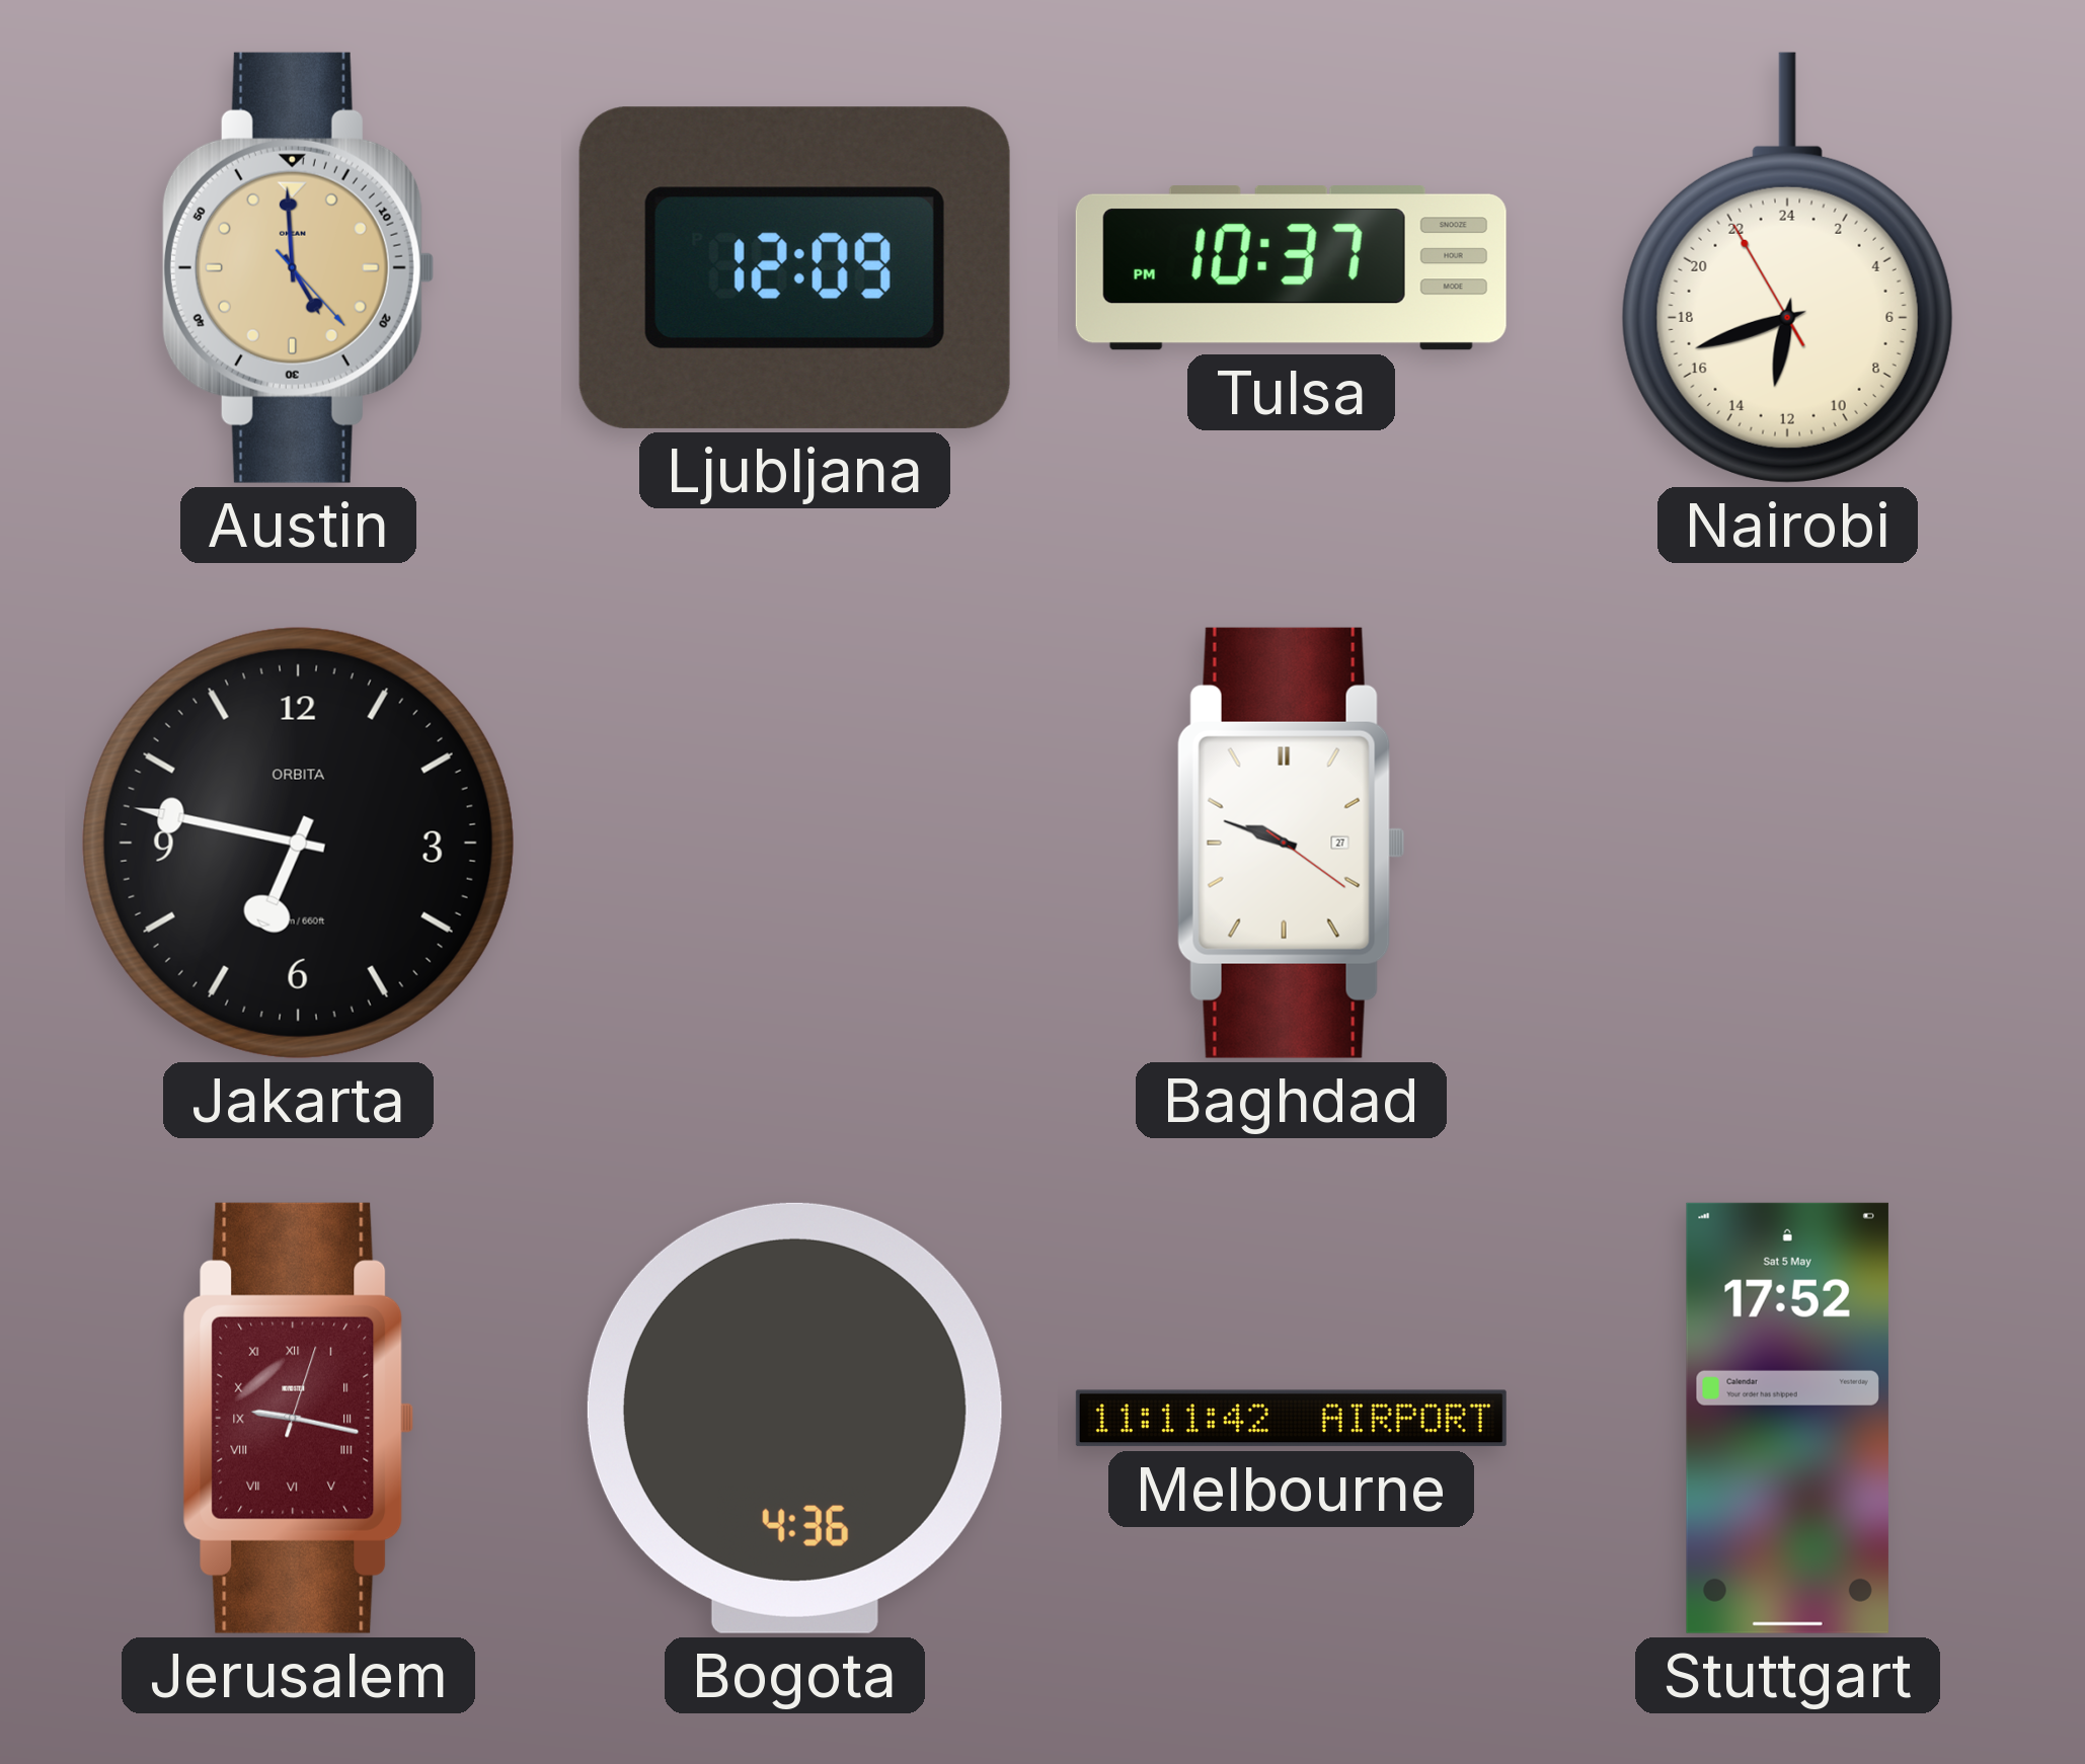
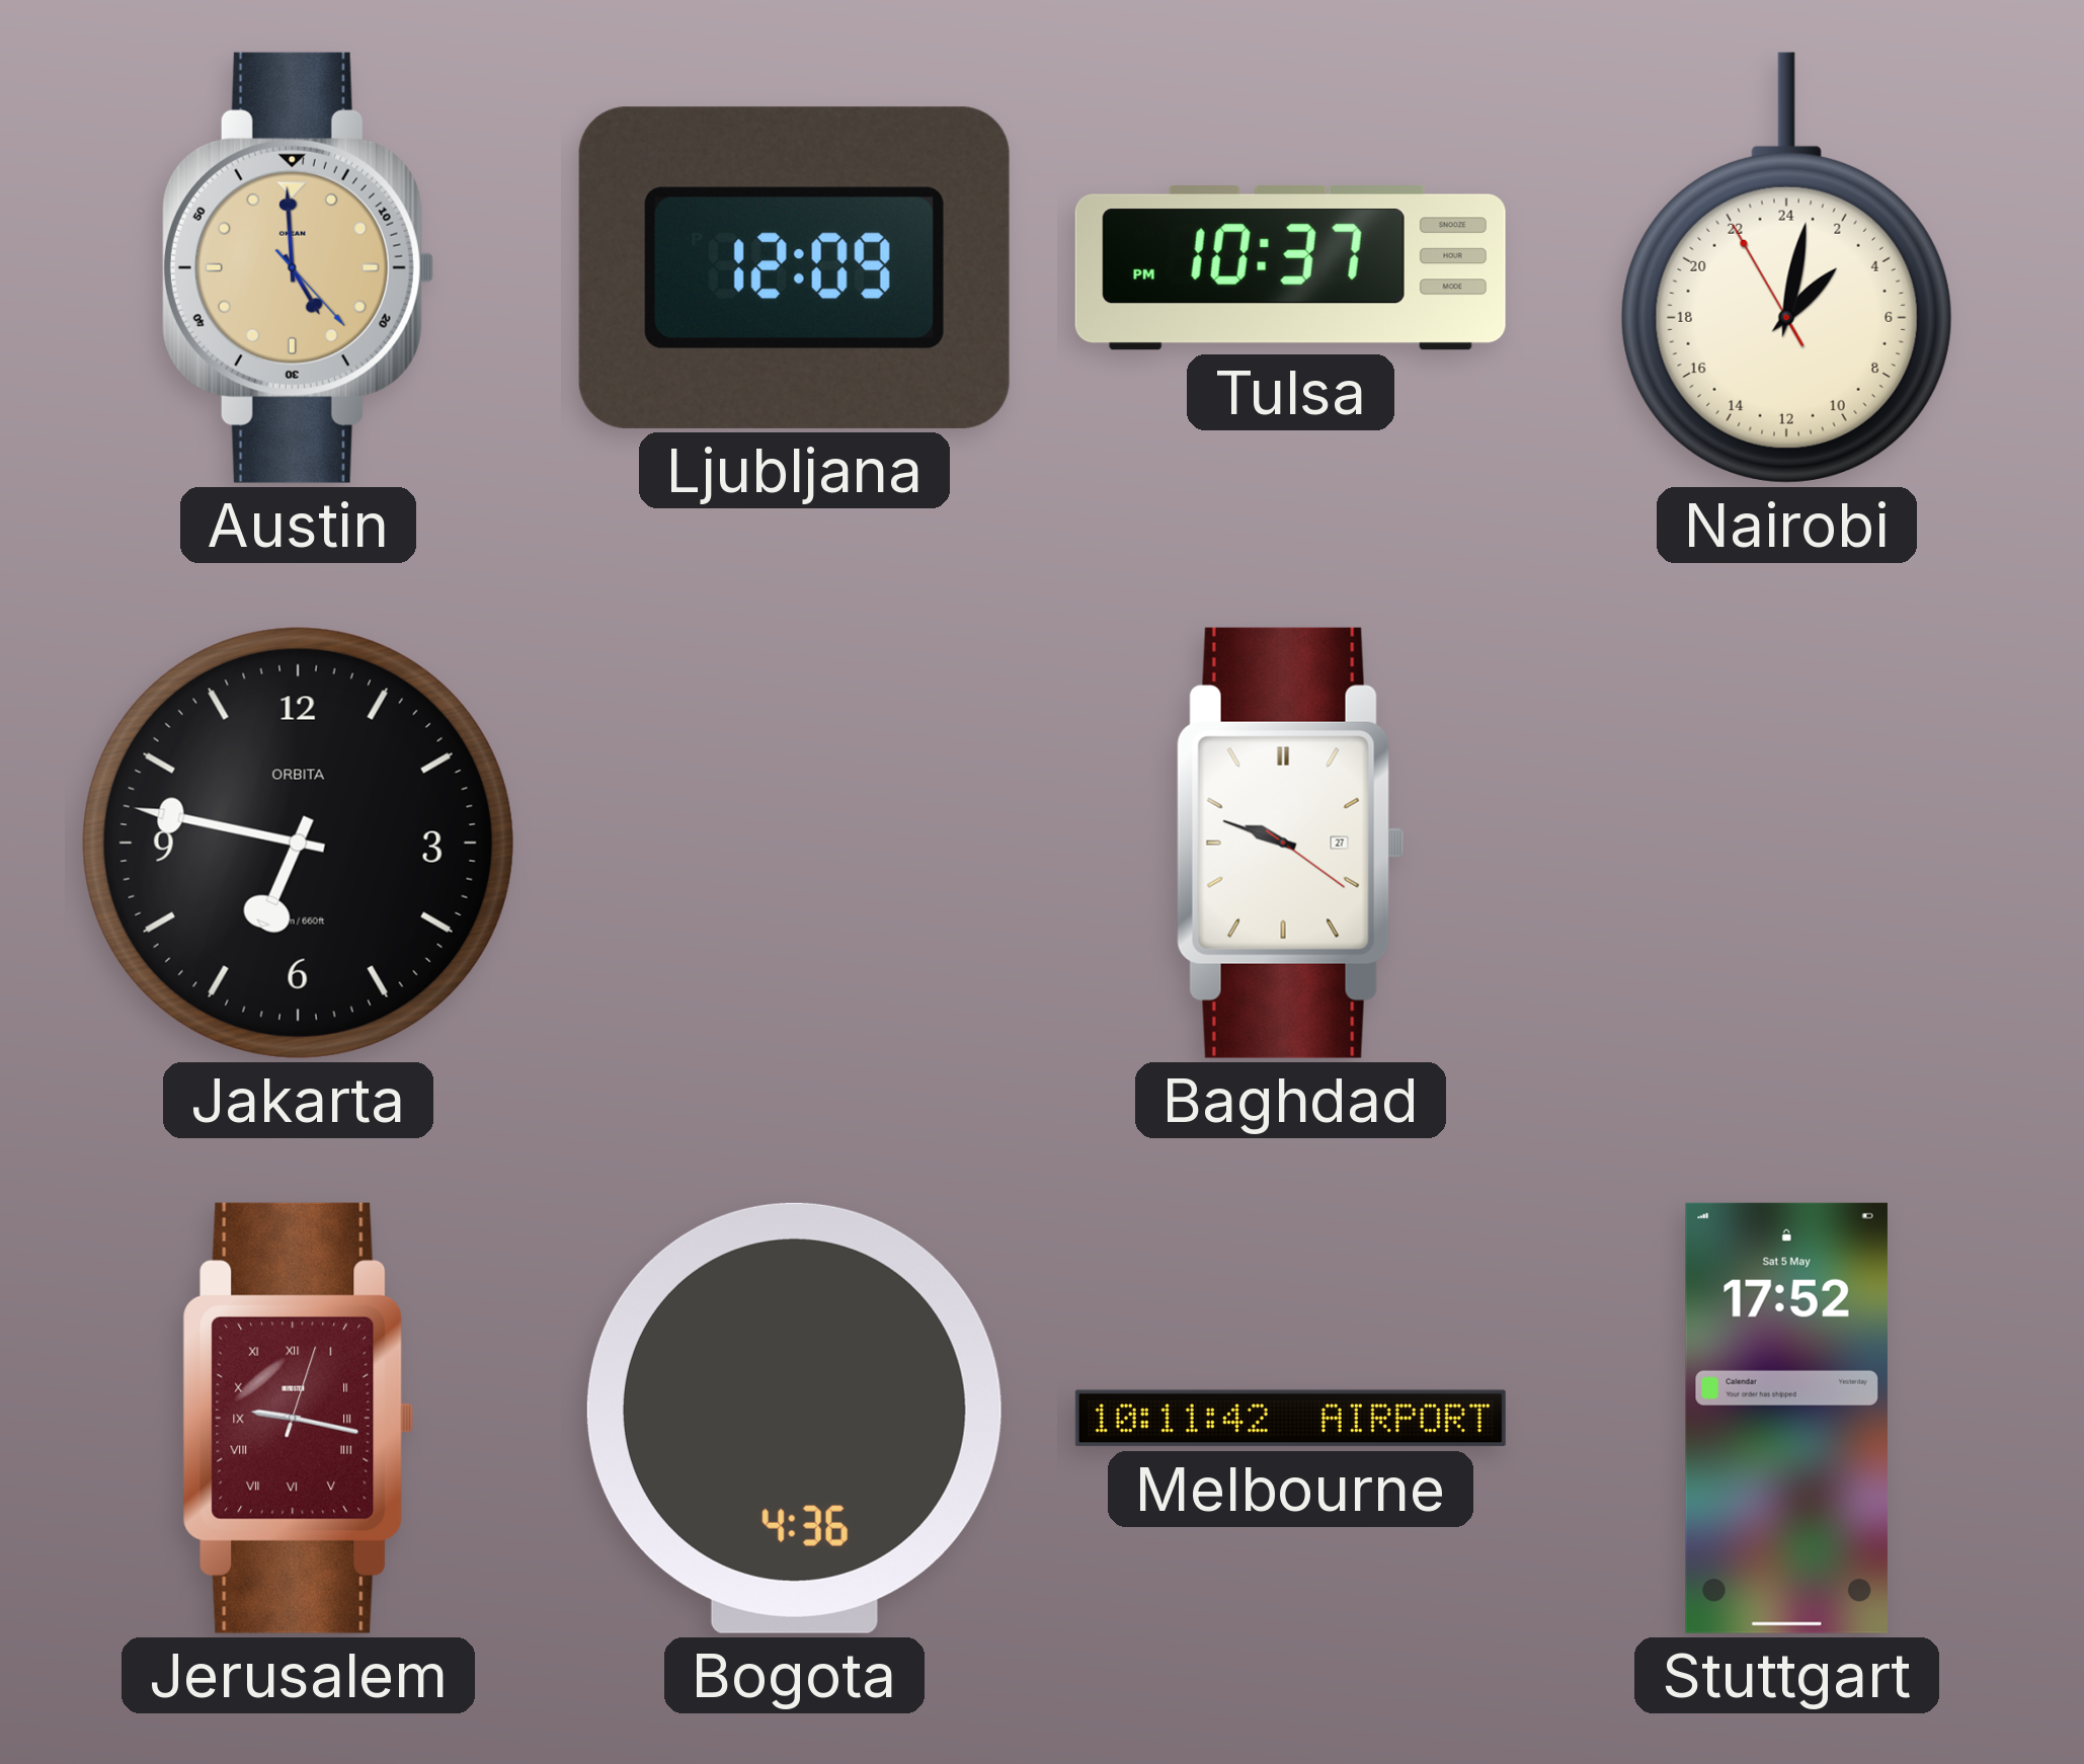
Nairobi: 12:41 -> 3:01 (1786, 267)
Melbourne: 11:11 -> 10:11 (1290, 1419)
